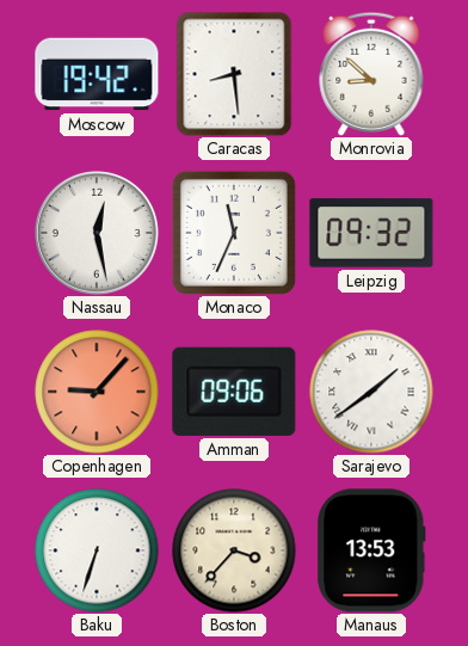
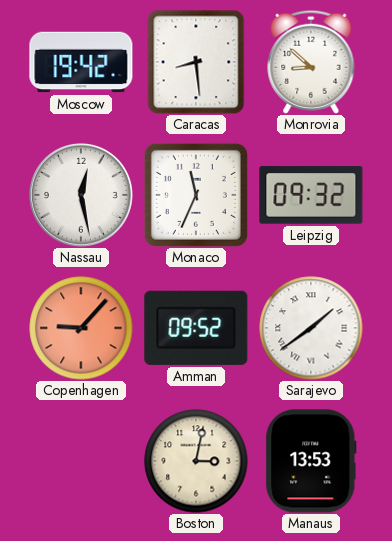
Amman: 09:06 -> 09:52 (196, 328)
Baku: 6:33 -> none (97, 550)
Boston: 3:37 -> 3:02 (196, 461)
